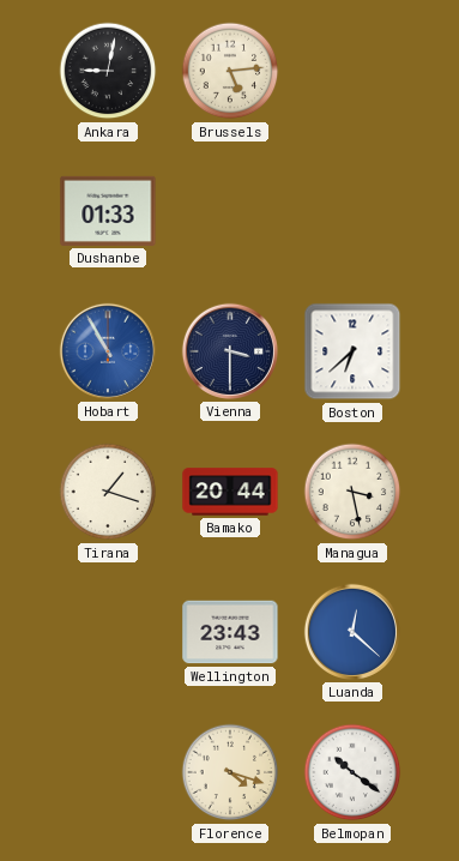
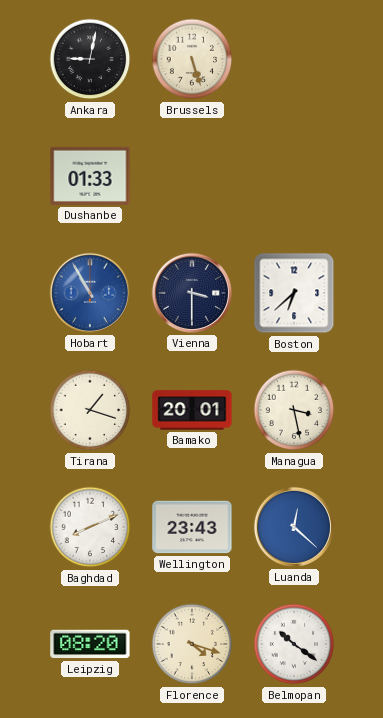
Brussels: 5:14 -> 5:27 (192, 59)
Bamako: 20:44 -> 20:01 (192, 410)
Baghdad: none -> 8:11 (90, 527)
Leipzig: none -> 08:20 (90, 644)
